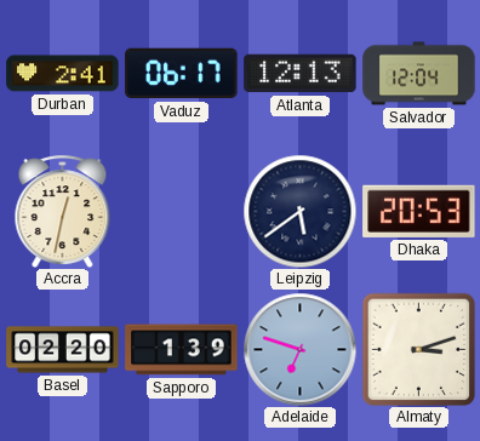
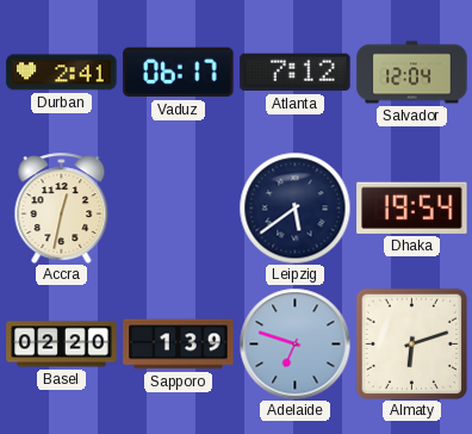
Atlanta: 12:13 -> 7:12 (296, 73)
Dhaka: 20:53 -> 19:54 (412, 207)
Almaty: 3:12 -> 6:12 (411, 343)
